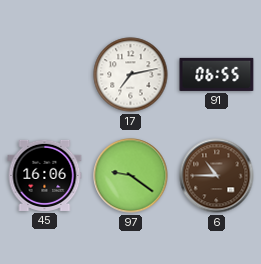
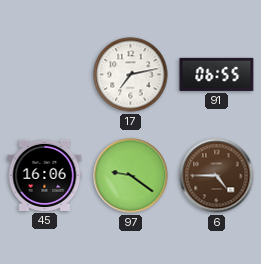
6: 10:45 -> 4:45 (217, 176)
